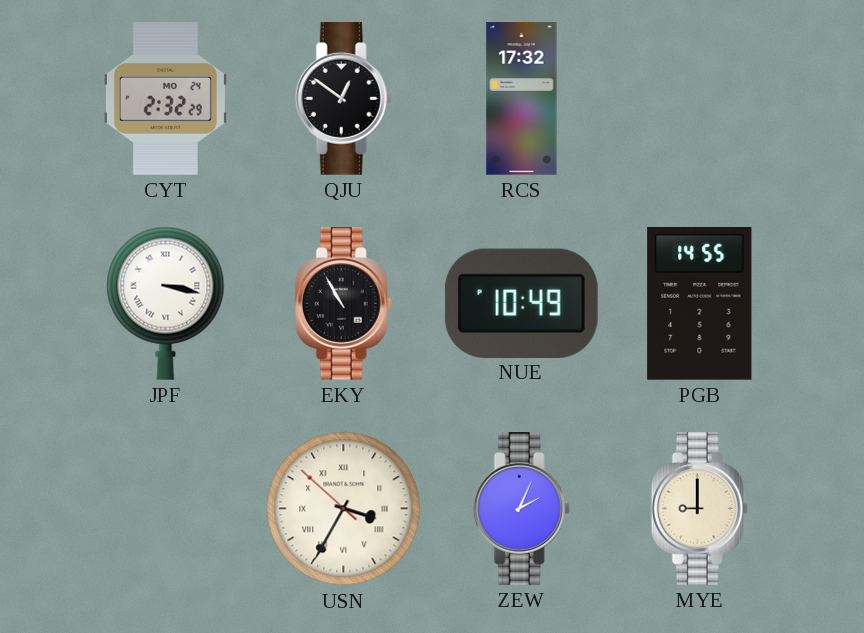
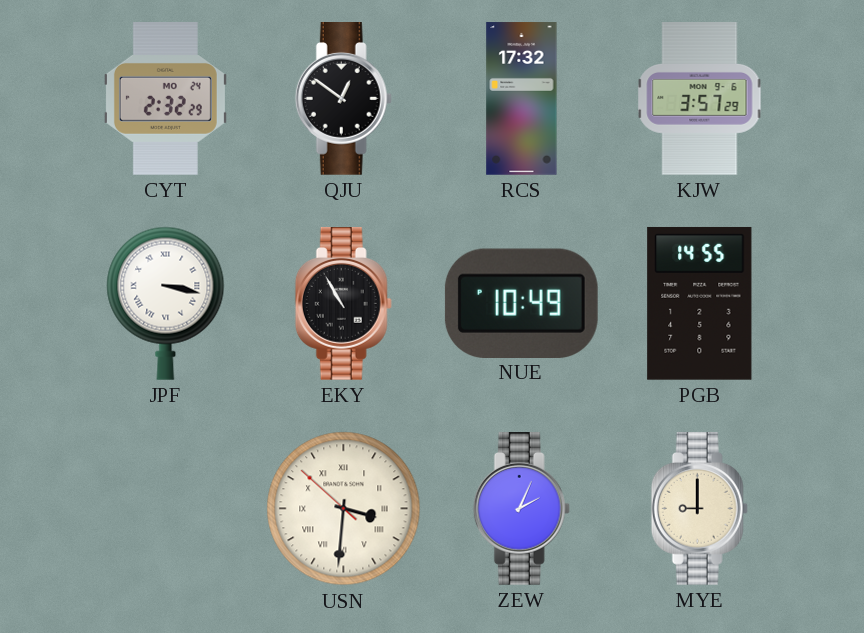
KJW: none -> 3:57 (700, 99)
USN: 3:34 -> 3:30 (344, 509)
